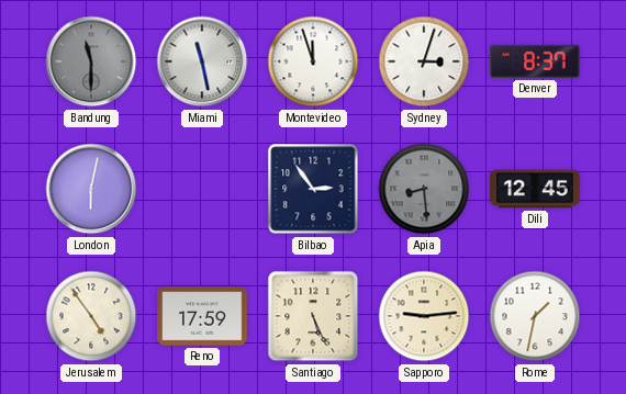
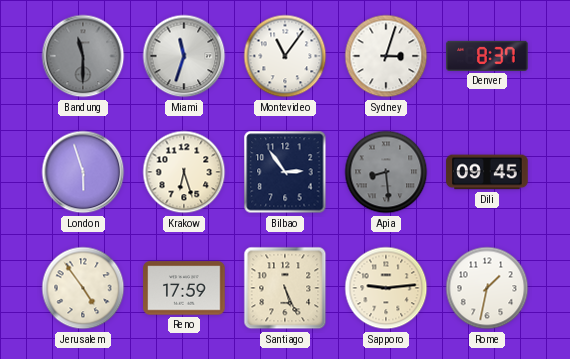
Miami: 11:28 -> 11:33 (184, 56)
Montevideo: 11:57 -> 11:06 (285, 56)
London: 6:02 -> 5:57 (83, 172)
Krakow: none -> 6:27 (184, 172)
Dili: 12:45 -> 09:45 (487, 172)
